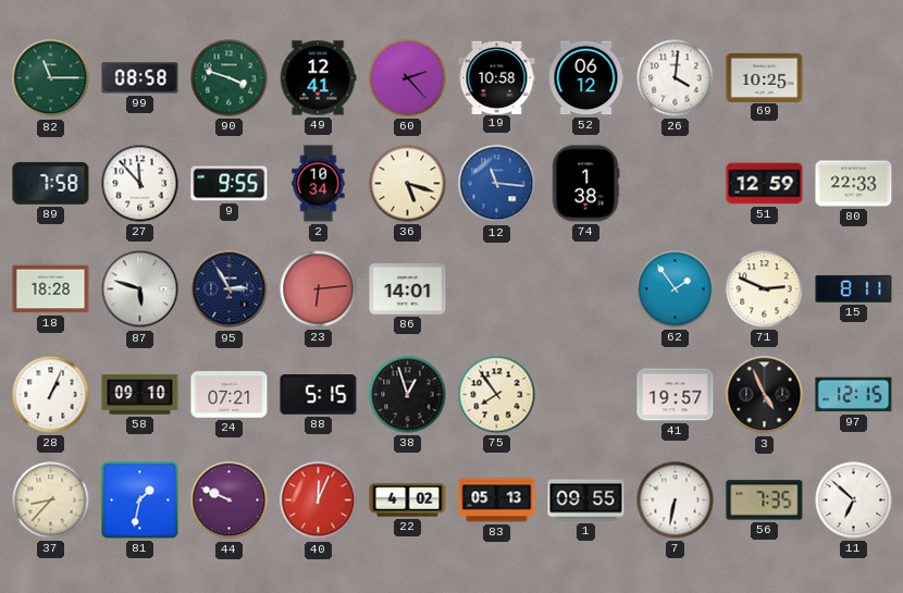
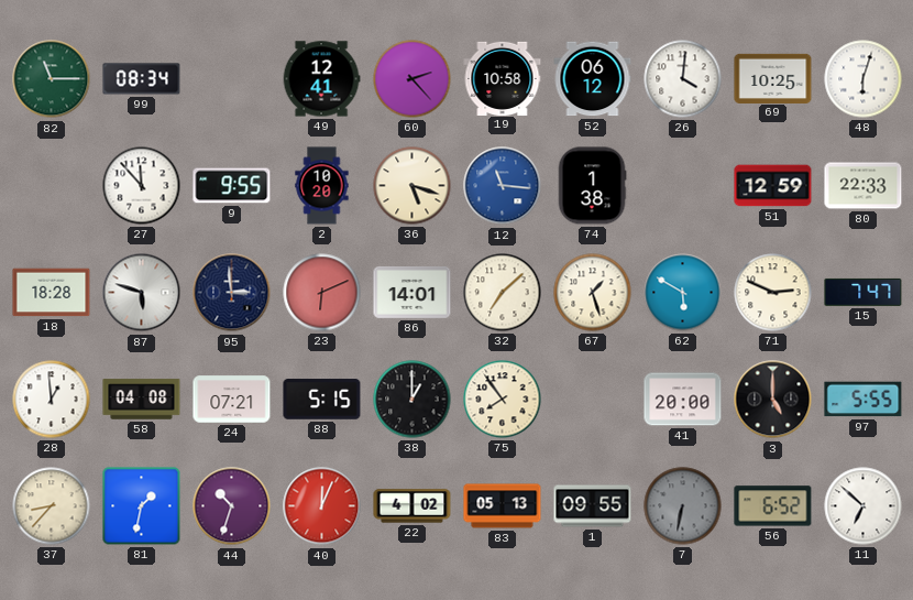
99: 08:58 -> 08:34 (142, 79)
90: 3:48 -> none (230, 78)
48: none -> 6:03 (864, 79)
89: 7:58 -> none (51, 184)
2: 10:34 -> 10:20 (322, 186)
95: 2:55 -> 2:59 (232, 293)
23: 6:14 -> 6:11 (322, 293)
32: none -> 7:08 (503, 293)
67: none -> 1:27 (593, 293)
62: 1:54 -> 5:50 (683, 293)
15: 8:11 -> 7:47 (864, 292)
28: 1:04 -> 12:59 (52, 400)
58: 09:10 -> 04:08 (142, 400)
38: 12:57 -> 1:00 (413, 400)
41: 19:57 -> 20:00 (683, 400)
3: 4:56 -> 5:00 (773, 400)
97: 12:15 -> 5:55 (864, 400)
44: 9:49 -> 10:33 (232, 506)
7 dial: white -> grey (683, 506)
56: 7:35 -> 6:52 (773, 506)
